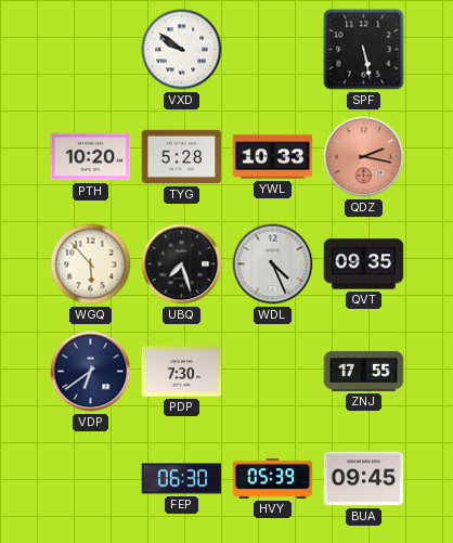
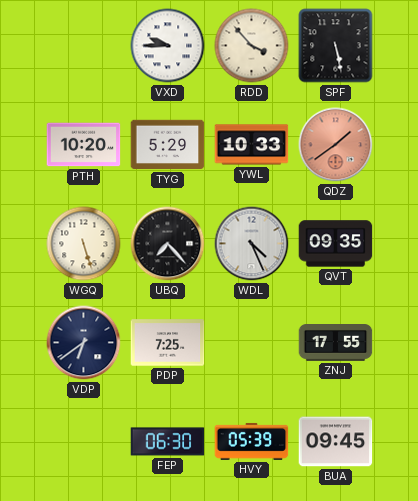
VXD: 9:51 -> 9:45 (168, 46)
RDD: none -> 3:53 (252, 46)
TYG: 5:28 -> 5:29 (168, 145)
QDZ: 2:17 -> 1:39 (336, 145)
WGQ: 5:53 -> 5:27 (84, 244)
UBQ: 7:27 -> 7:23 (168, 244)
PDP: 7:30 -> 7:25 (168, 343)
